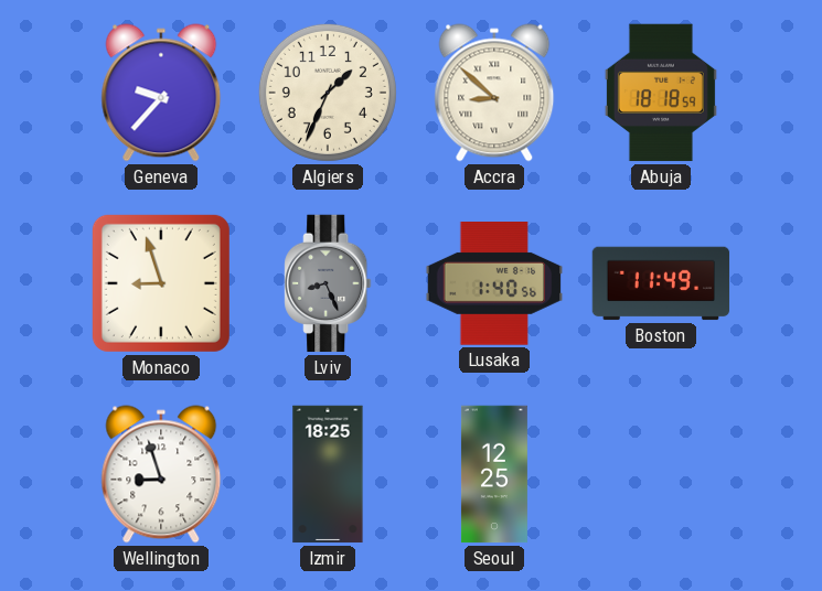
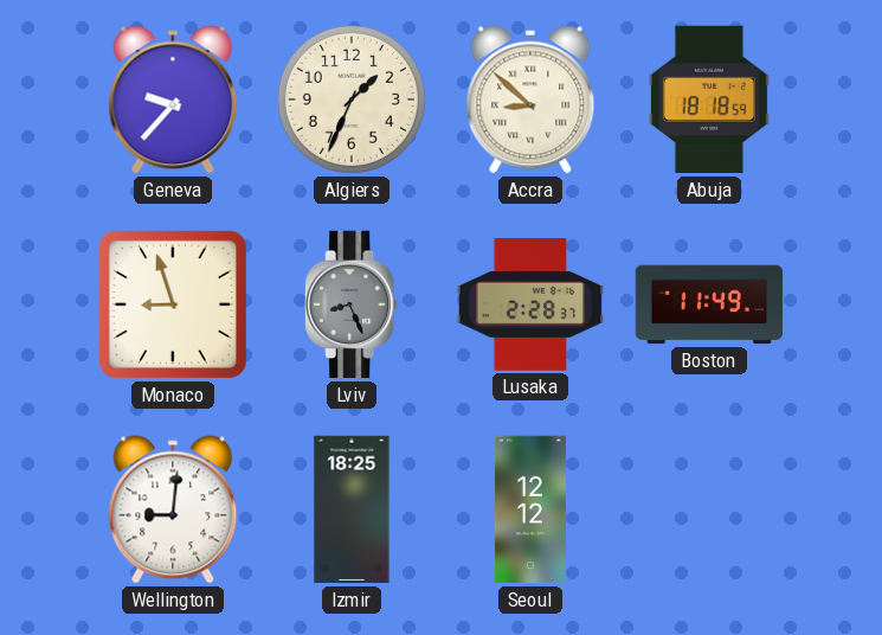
Lusaka: 1:40 -> 2:28 (530, 304)
Wellington: 8:57 -> 9:01 (173, 509)
Seoul: 12:25 -> 12:12 (530, 509)
